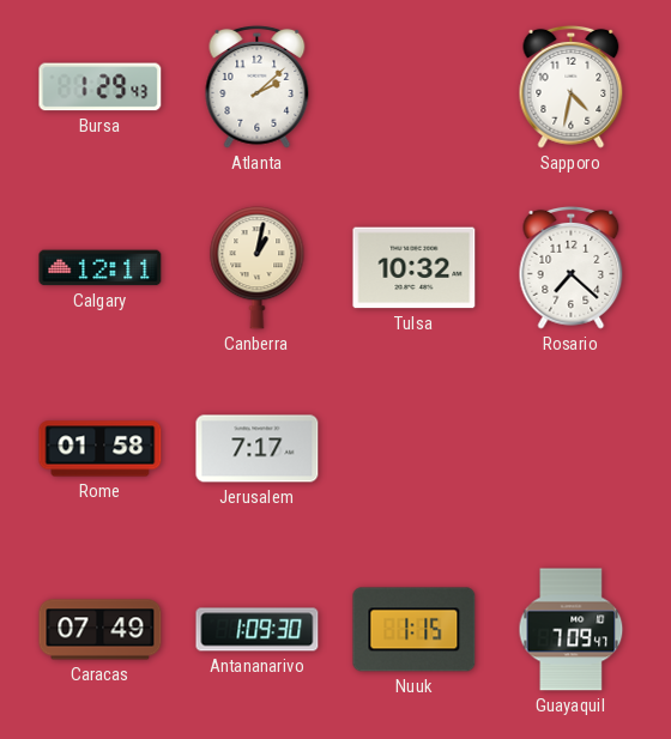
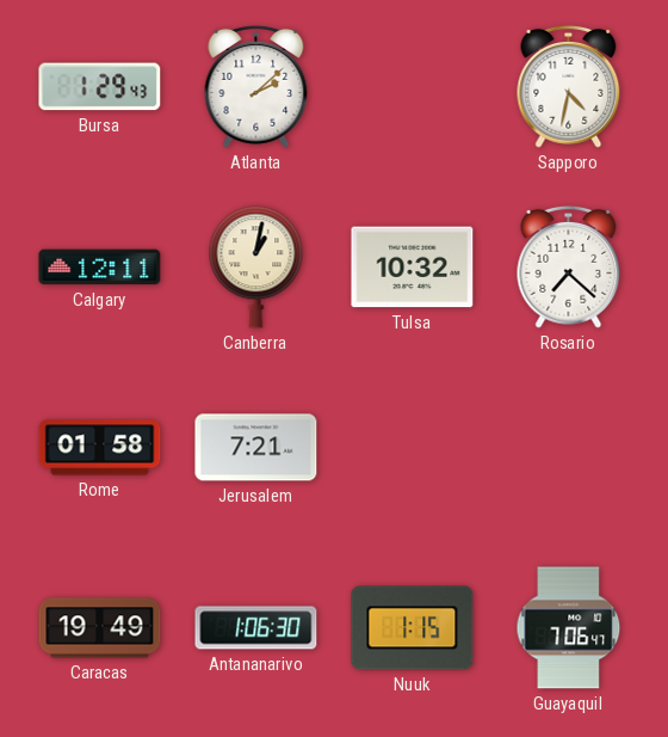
Jerusalem: 7:17 -> 7:21 (256, 448)
Caracas: 07:49 -> 19:49 (100, 628)
Antananarivo: 1:09 -> 1:06 (256, 628)
Guayaquil: 7:09 -> 7:06 (569, 628)
